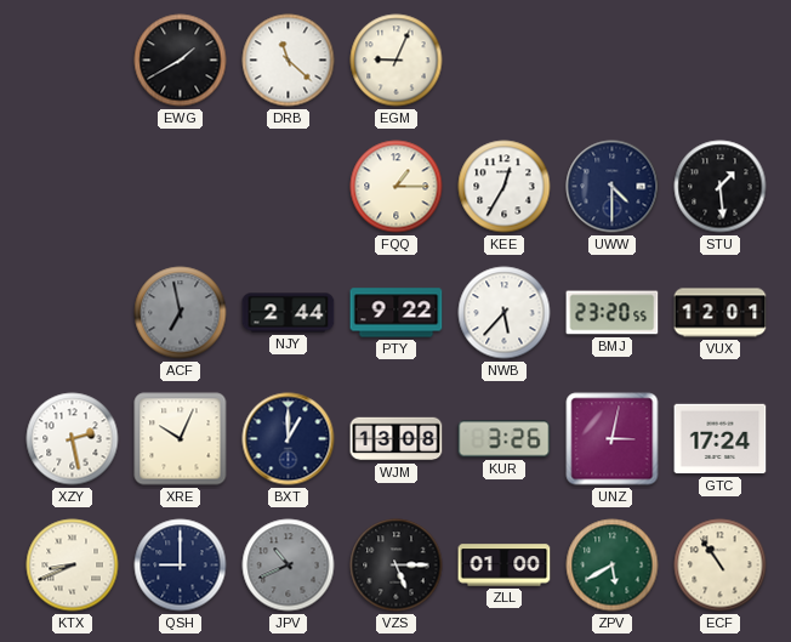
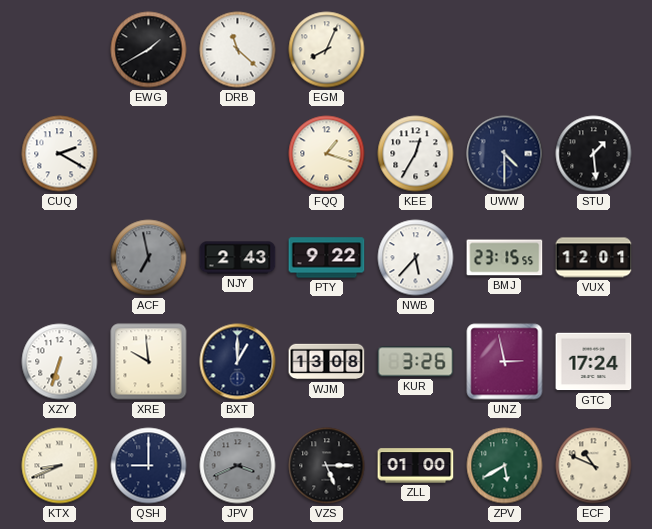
EGM: 9:04 -> 8:04 (327, 50)
CUQ: none -> 2:20 (60, 154)
FQQ: 1:15 -> 1:18 (327, 154)
NJY: 2:44 -> 2:43 (238, 258)
BMJ: 23:20 -> 23:15 (505, 258)
XZY: 2:28 -> 6:33 (60, 362)
XRE: 10:04 -> 9:59 (149, 362)
UNZ: 3:02 -> 2:58 (505, 362)
JPV: 10:41 -> 3:41 (238, 466)
ECF: 10:54 -> 10:49 (594, 466)
